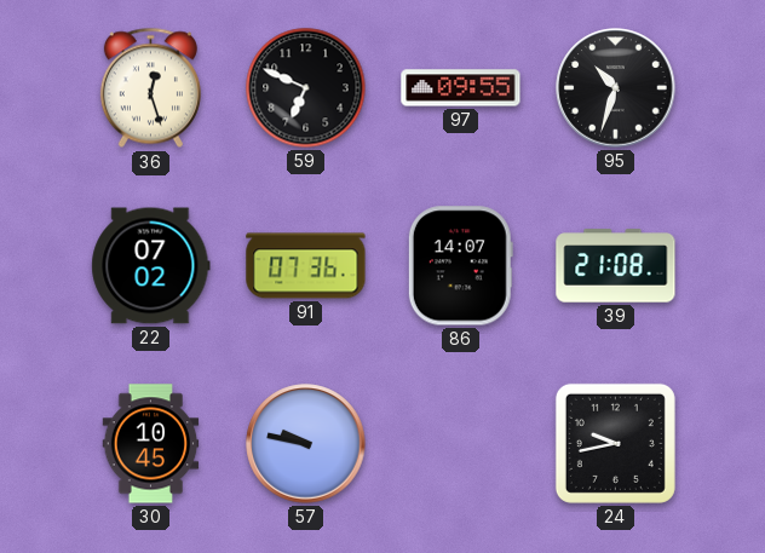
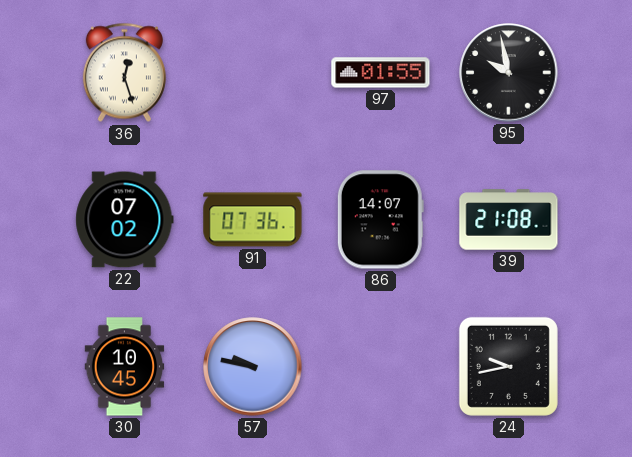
59: 6:49 -> none (306, 88)
97: 09:55 -> 01:55 (381, 73)
95: 10:33 -> 9:58 (509, 73)
